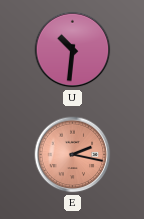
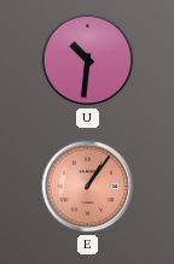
E: 2:17 -> 1:06 (88, 187)
